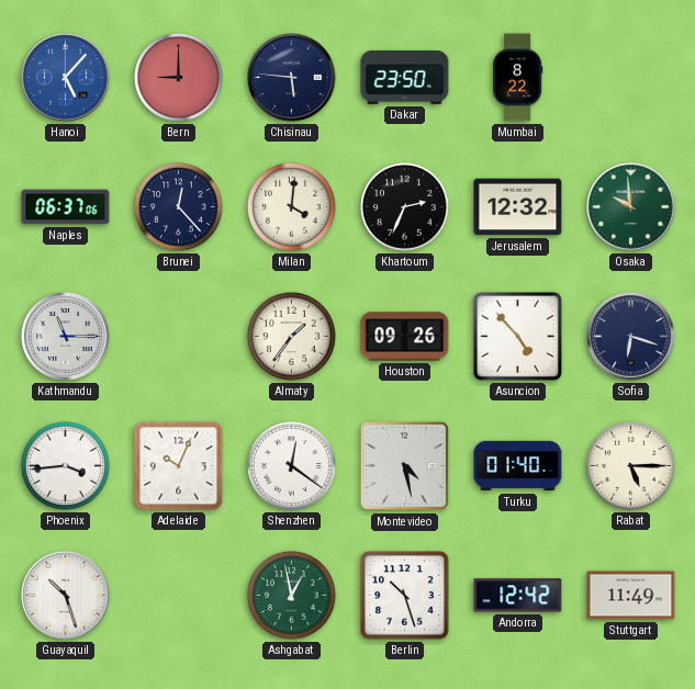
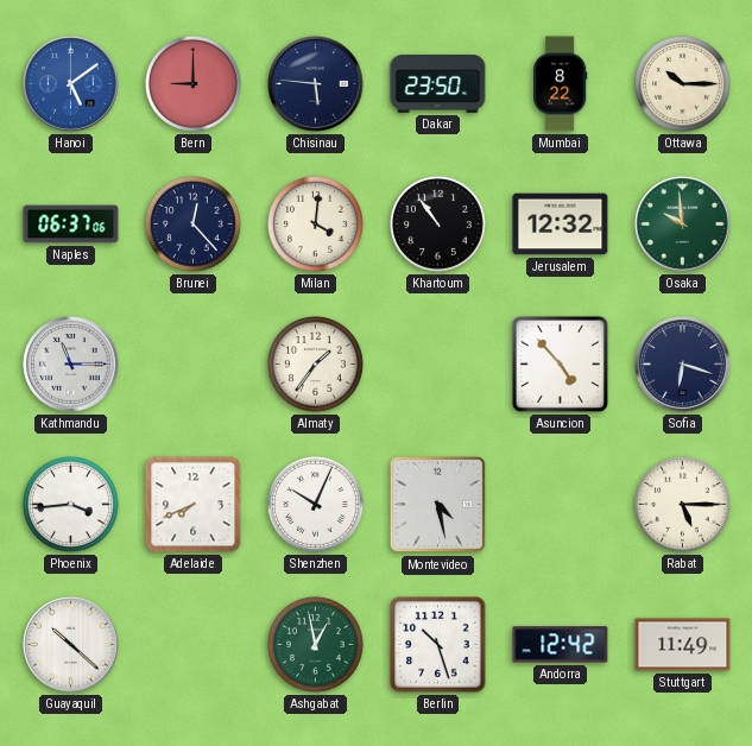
Hanoi: 5:07 -> 5:09 (71, 84)
Ottawa: none -> 10:15 (682, 83)
Khartoum: 2:34 -> 10:54 (437, 223)
Houston: 09:26 -> none (405, 337)
Adelaide: 10:04 -> 7:41 (194, 505)
Shenzhen: 12:21 -> 10:04 (315, 504)
Turku: 01:40 -> none (518, 466)
Guayaquil: 10:27 -> 10:22 (71, 645)
